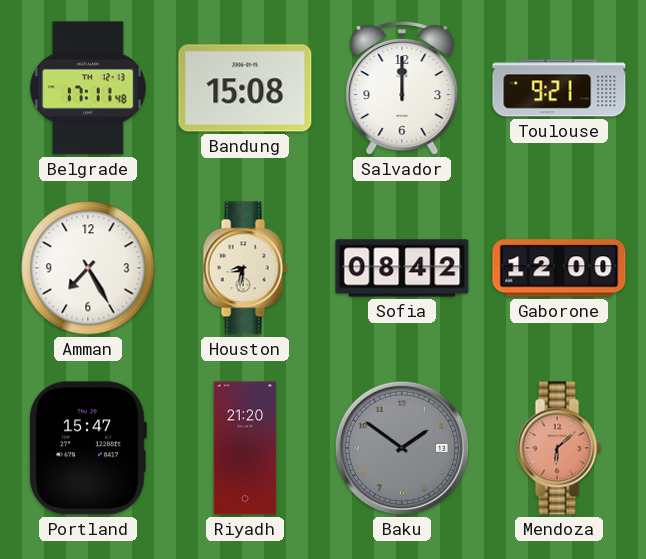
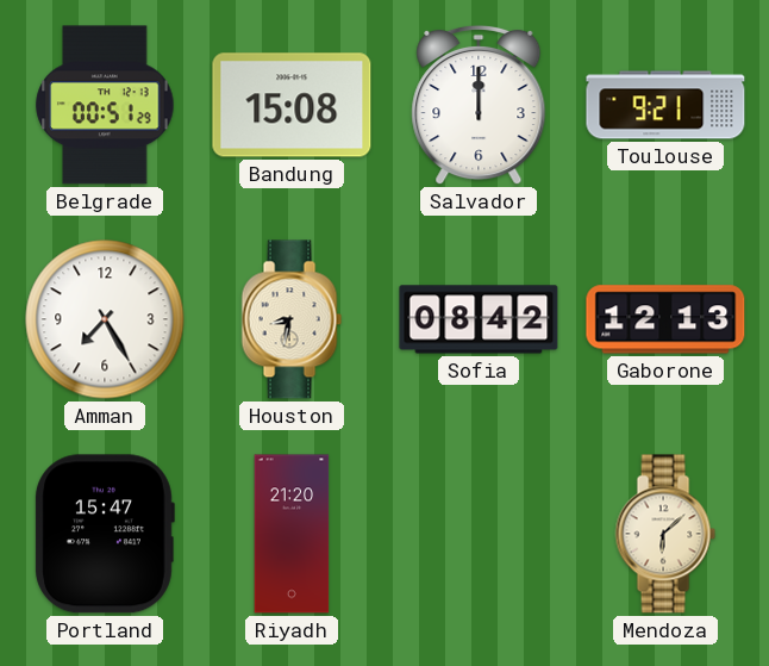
Belgrade: 17:11 -> 00:51 (105, 105)
Gaborone: 12:00 -> 12:13 (665, 319)
Baku: 1:51 -> none (402, 448)
Mendoza dial: salmon -> cream (665, 534)
